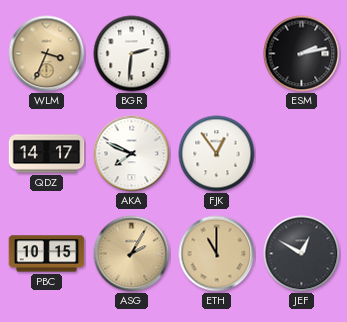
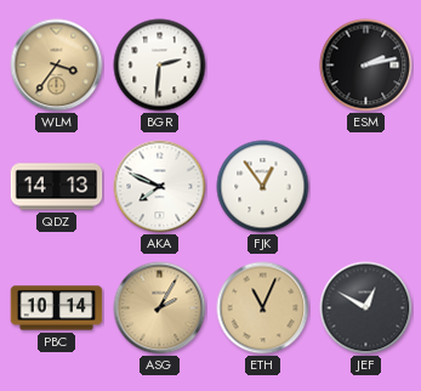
WLM: 3:34 -> 3:36 (57, 66)
QDZ: 14:17 -> 14:13 (57, 187)
PBC: 10:15 -> 10:14 (57, 308)
ETH: 11:00 -> 11:04 (263, 308)
